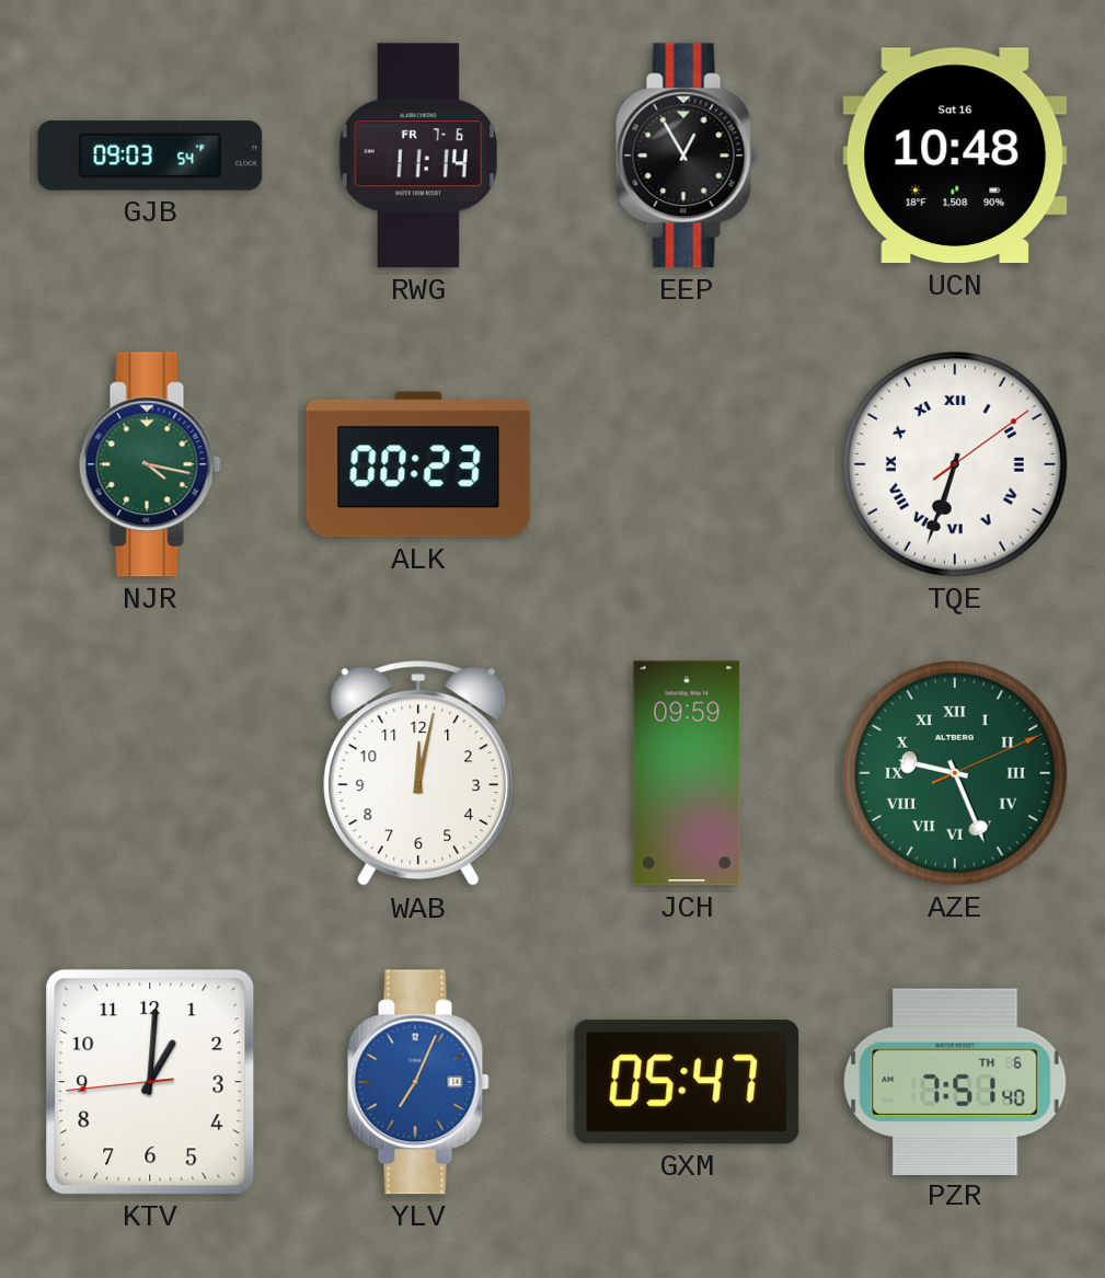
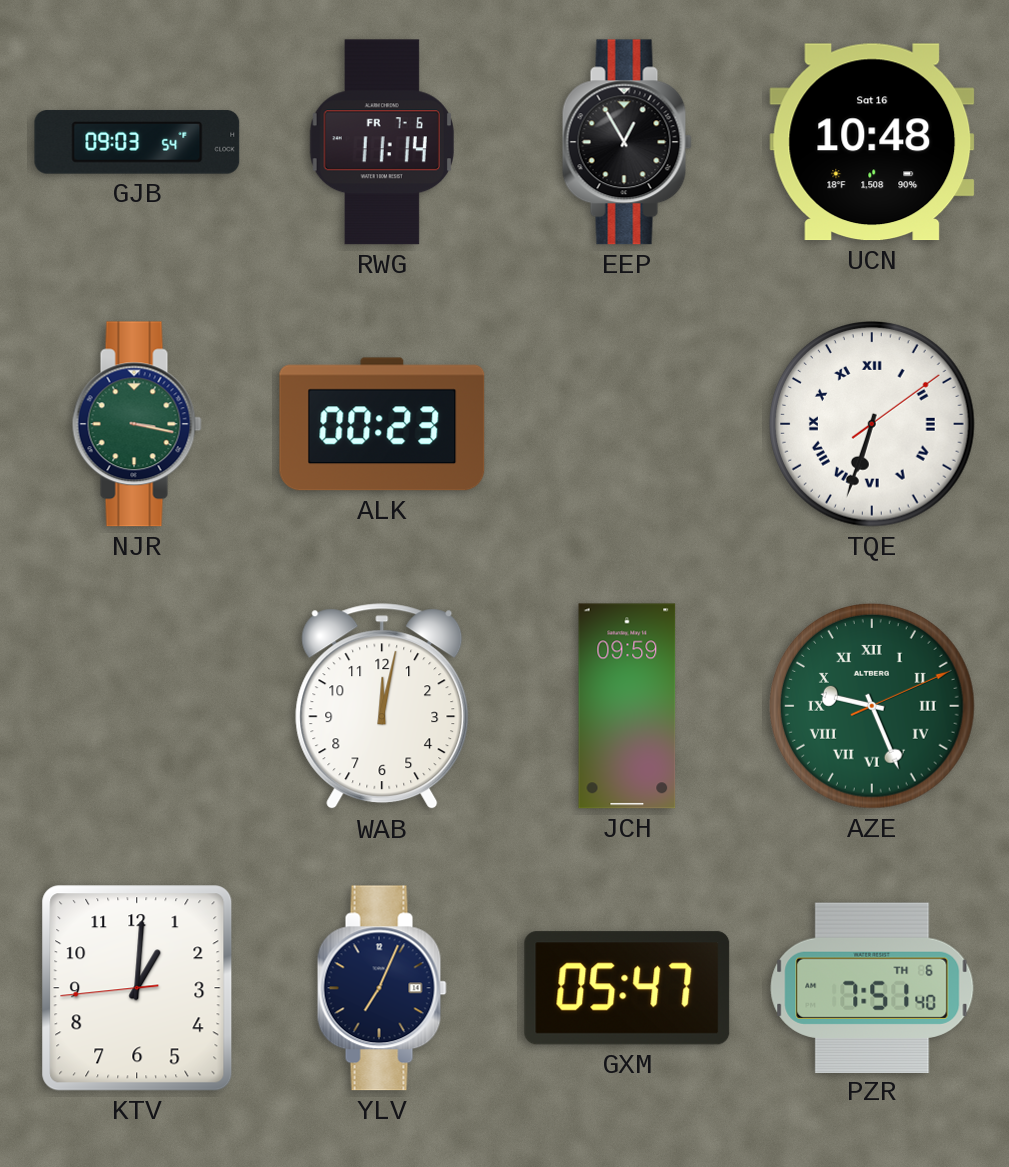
NJR: 4:17 -> 3:17 (137, 424)
YLV dial: blue -> navy (382, 988)
